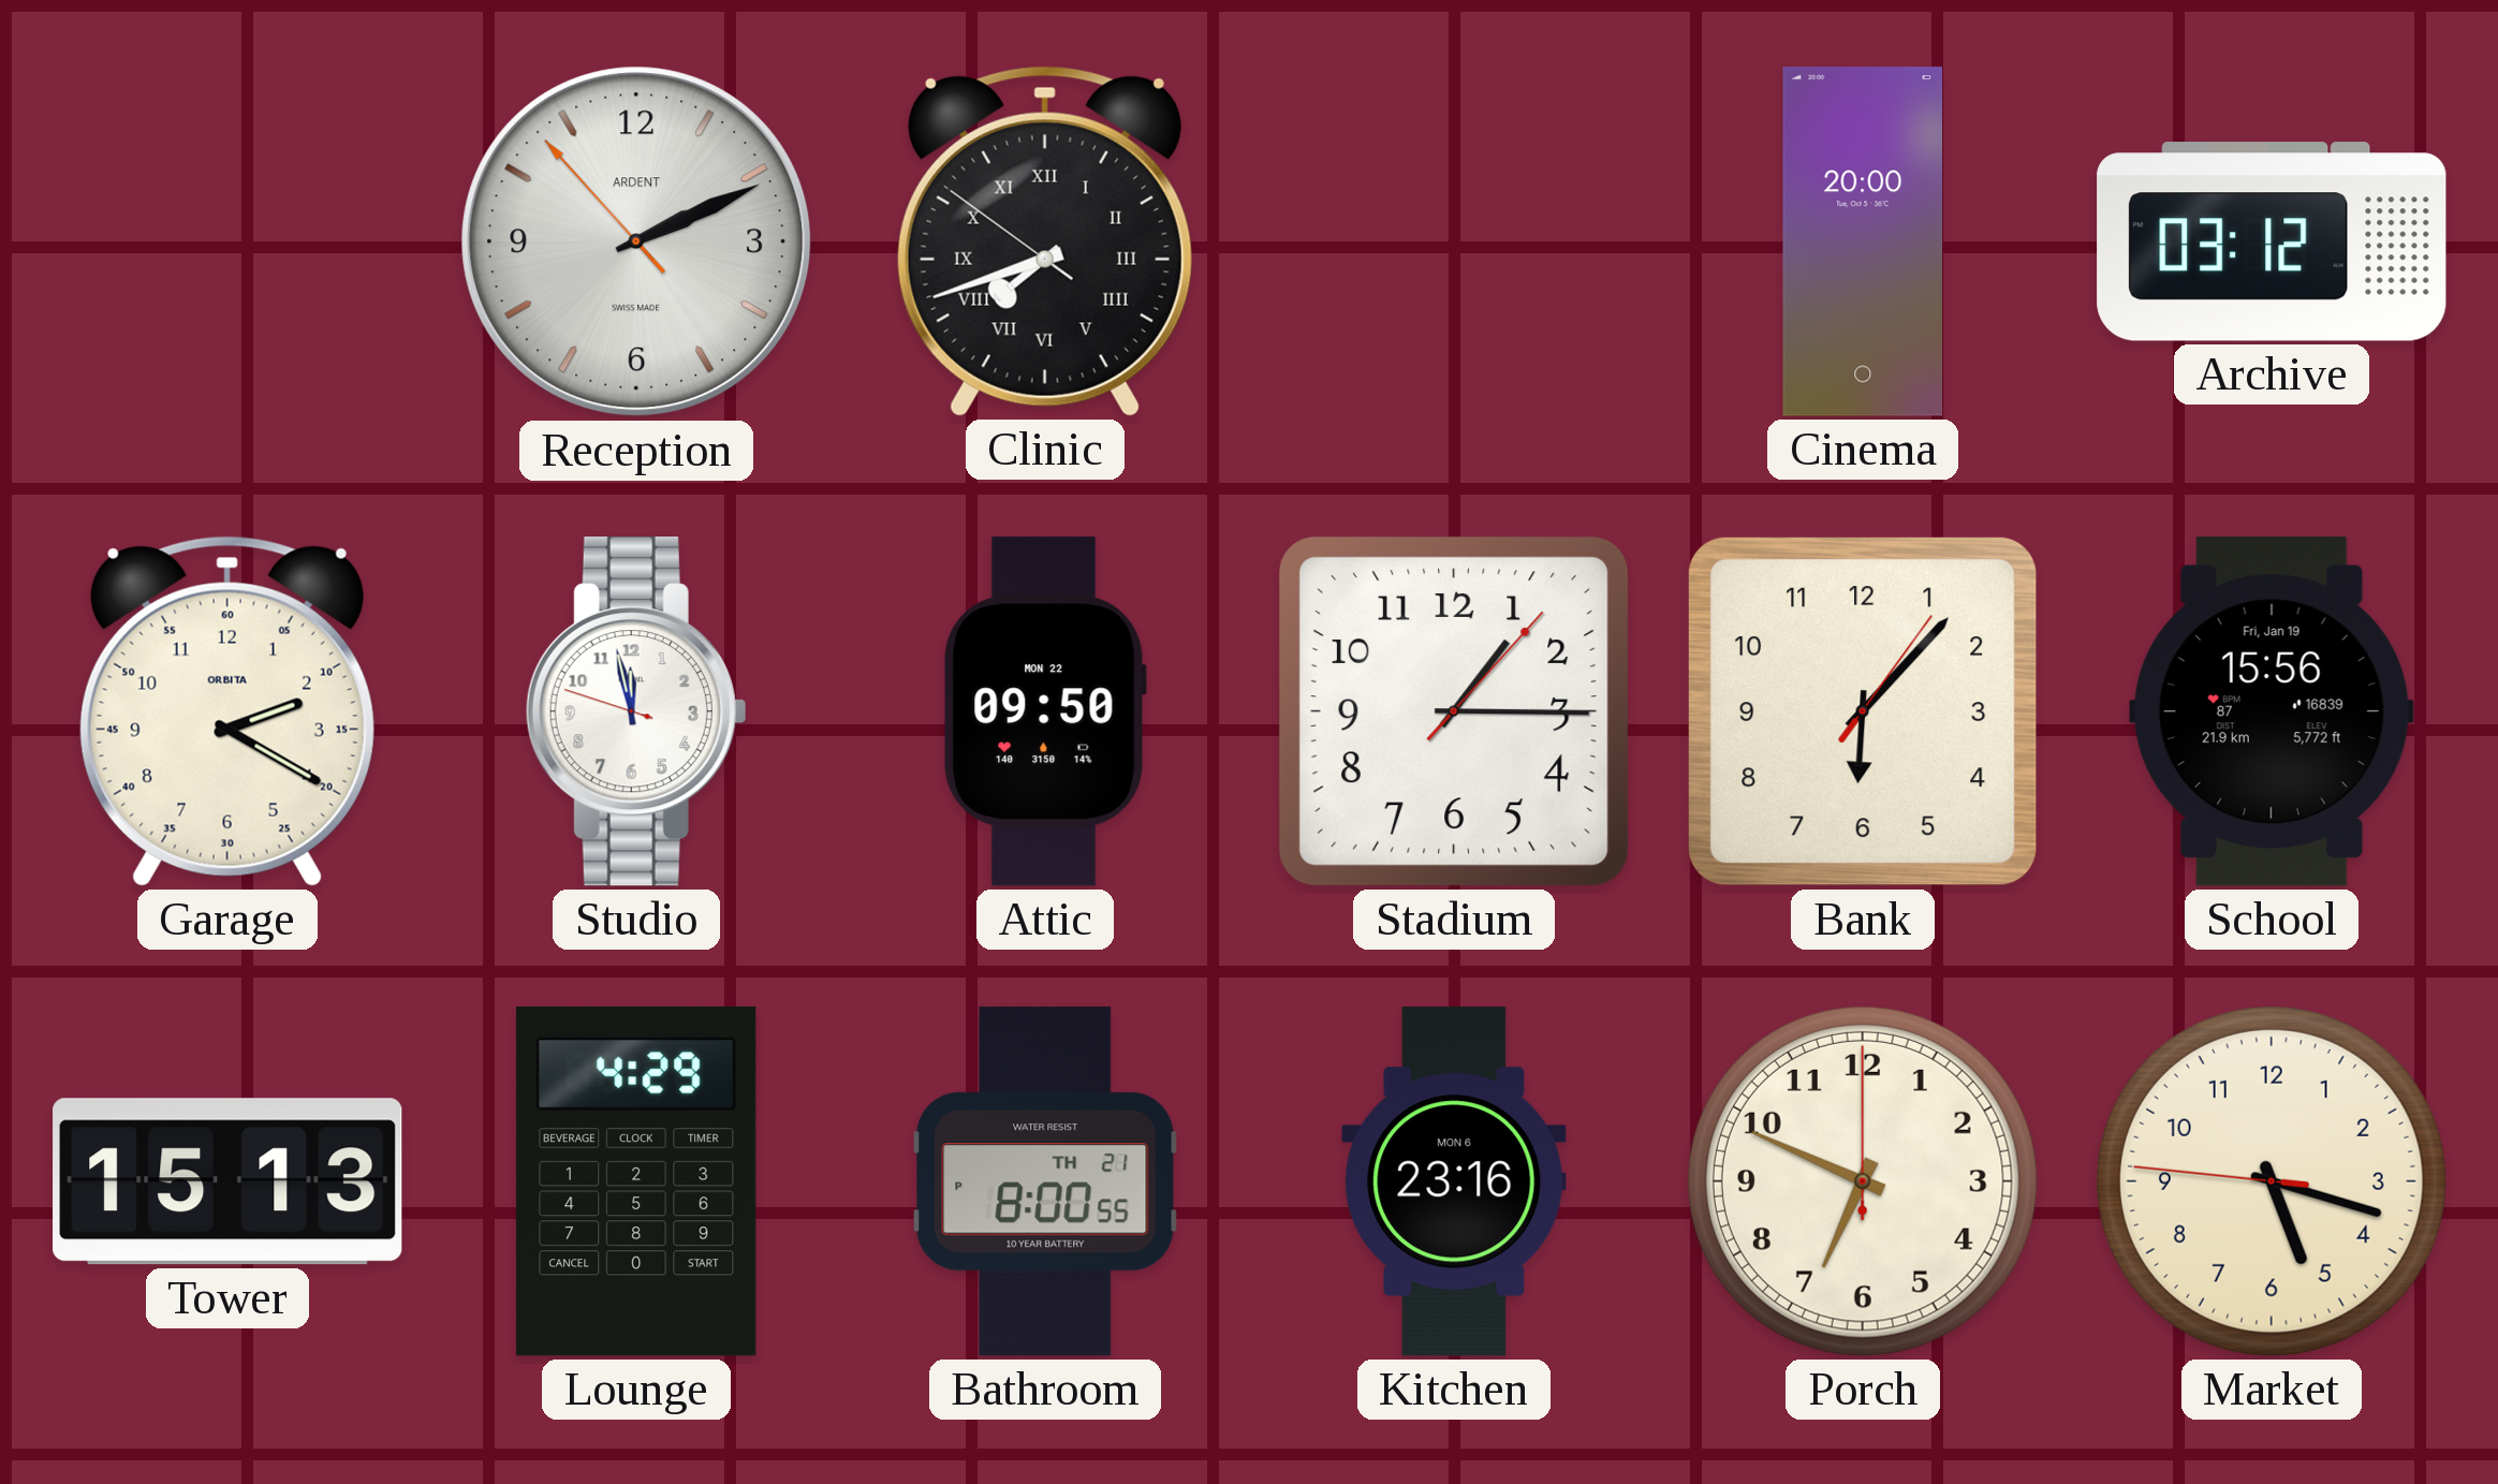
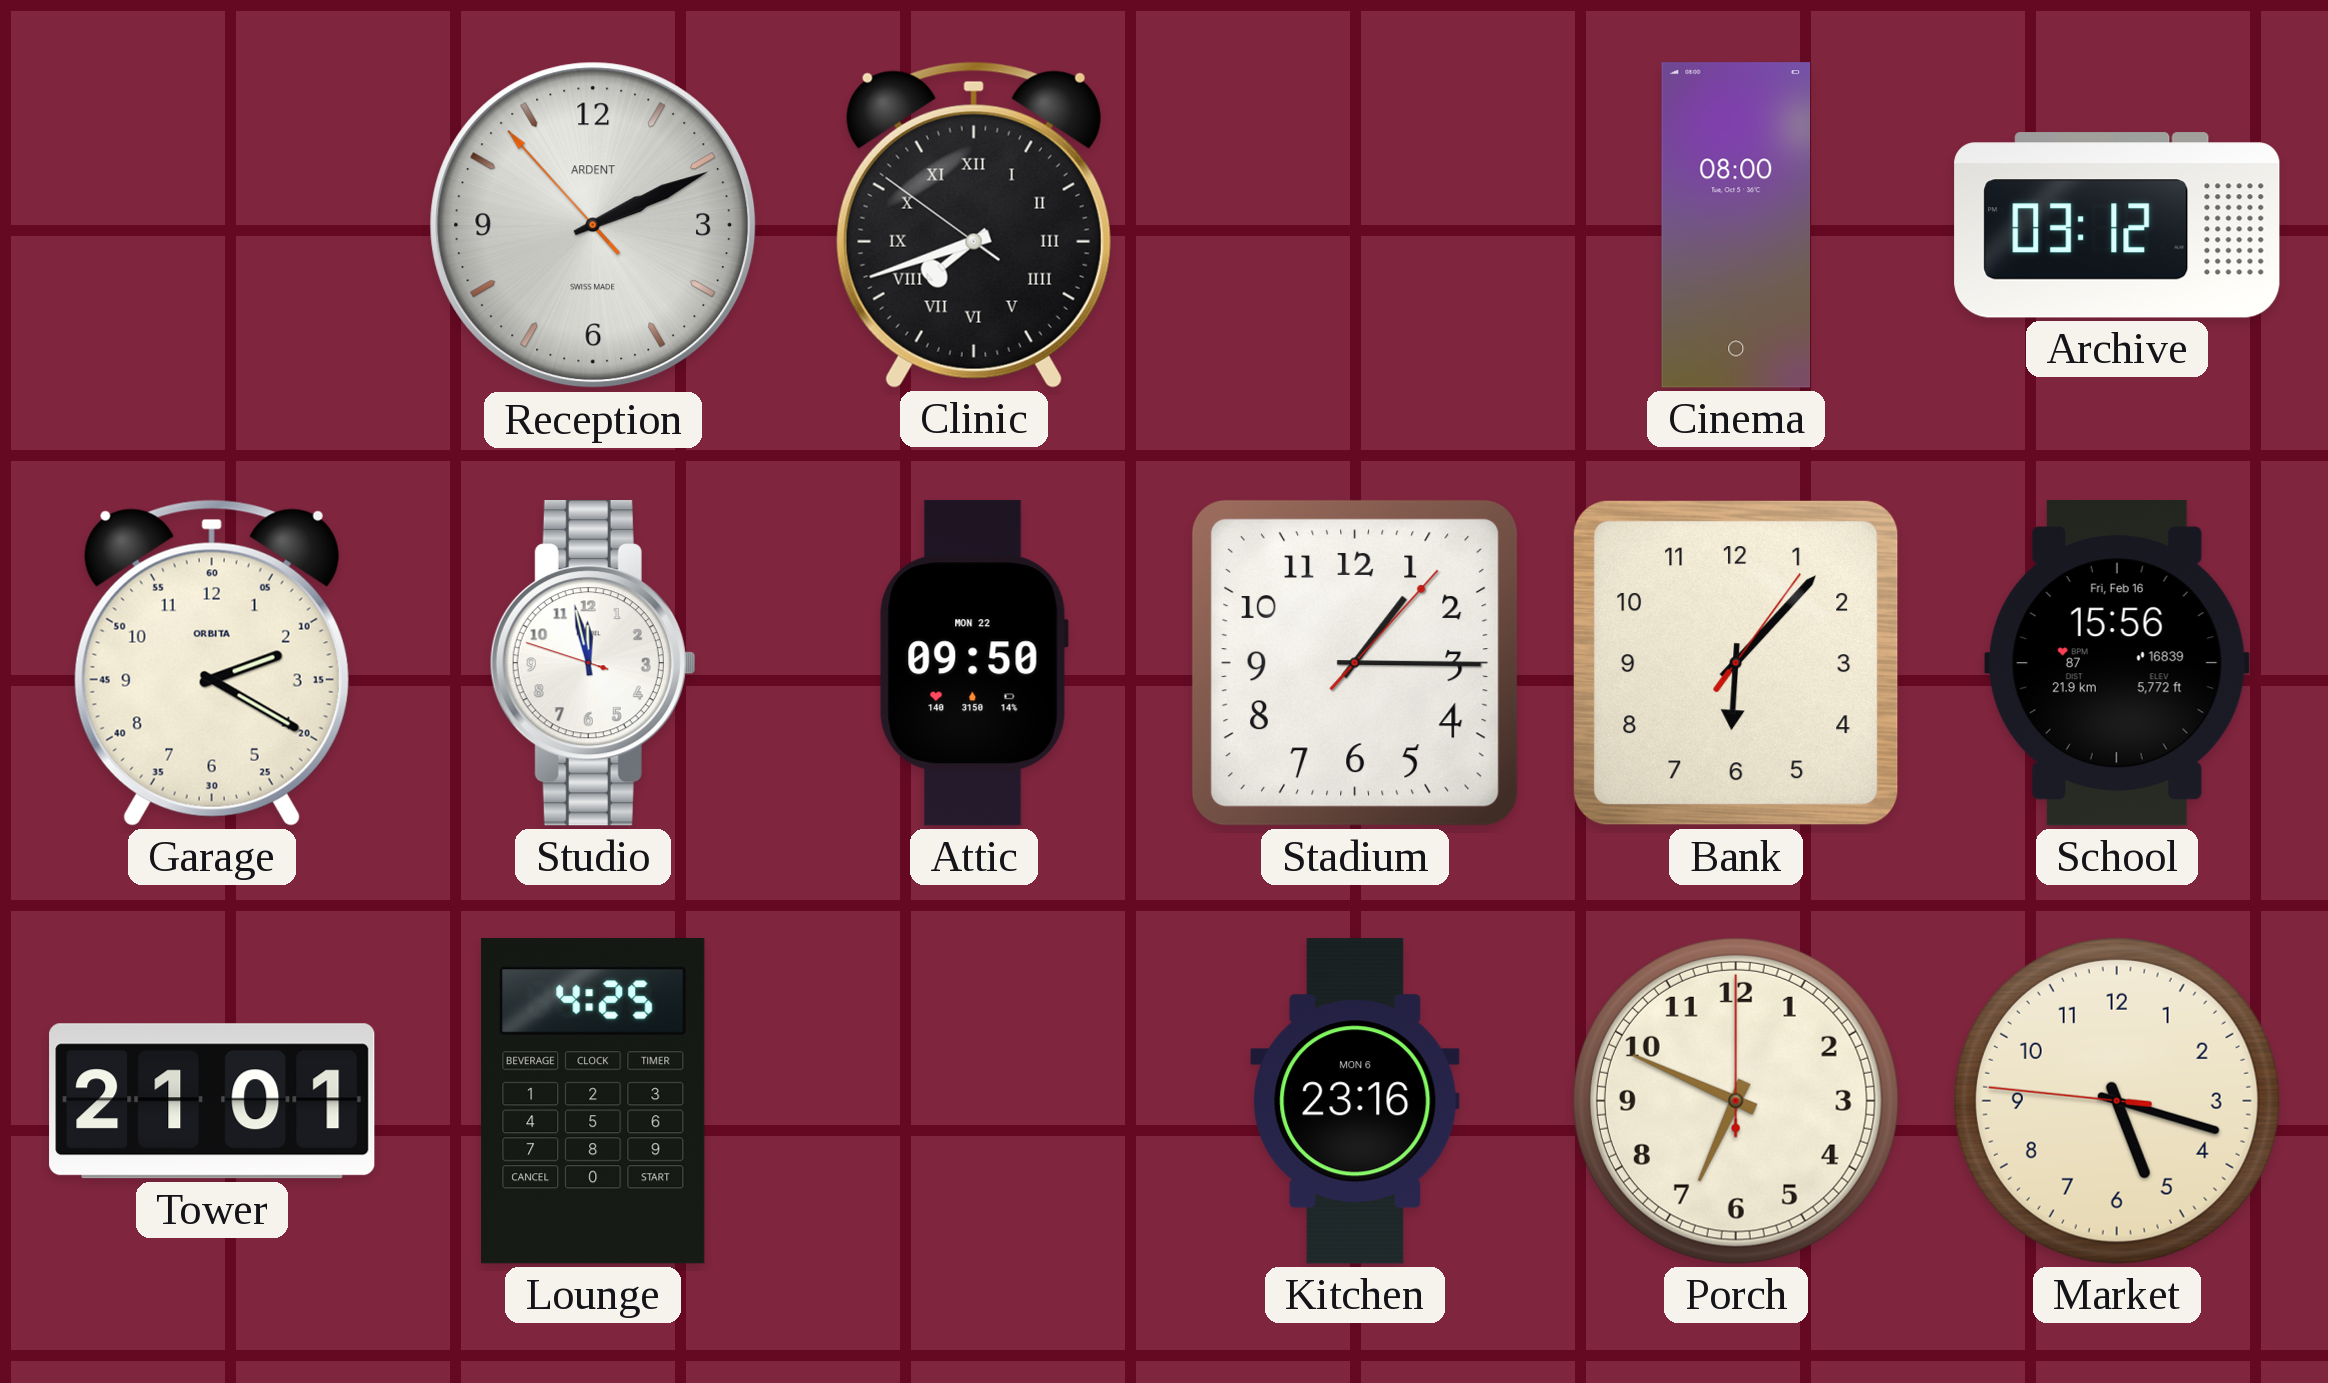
Cinema: 20:00 -> 08:00 (1735, 225)
School date: Fri, Jan 19 -> Fri, Feb 16 (2117, 663)
Tower: 15:13 -> 21:01 (212, 1101)
Lounge: 4:29 -> 4:25 (593, 1101)
Bathroom: 8:00 -> none (1045, 1181)
